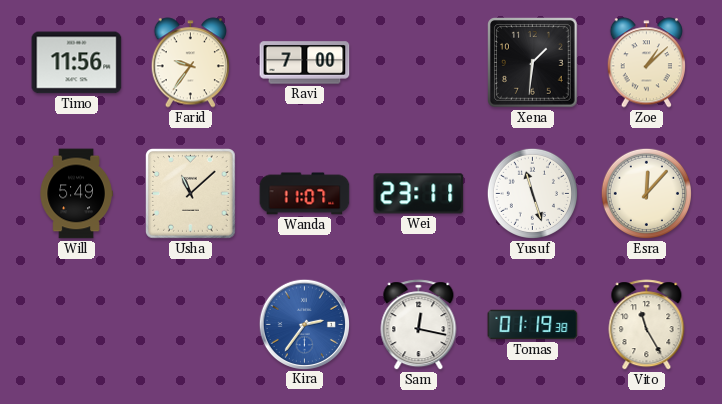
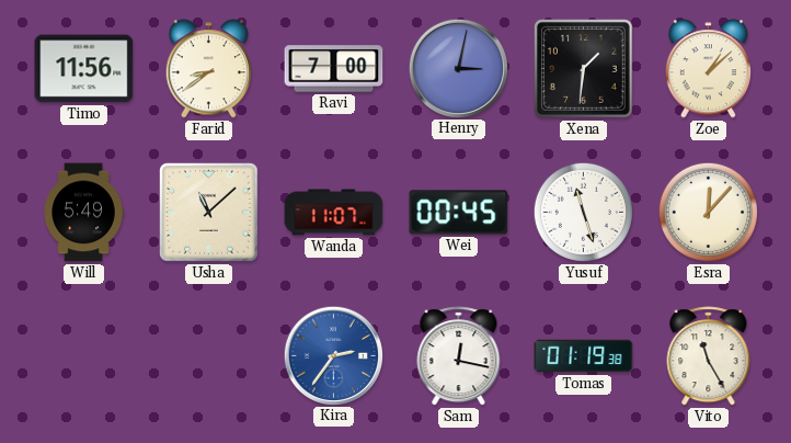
Farid: 9:36 -> 8:39 (208, 69)
Henry: none -> 3:02 (458, 68)
Wei: 23:11 -> 00:45 (459, 213)
